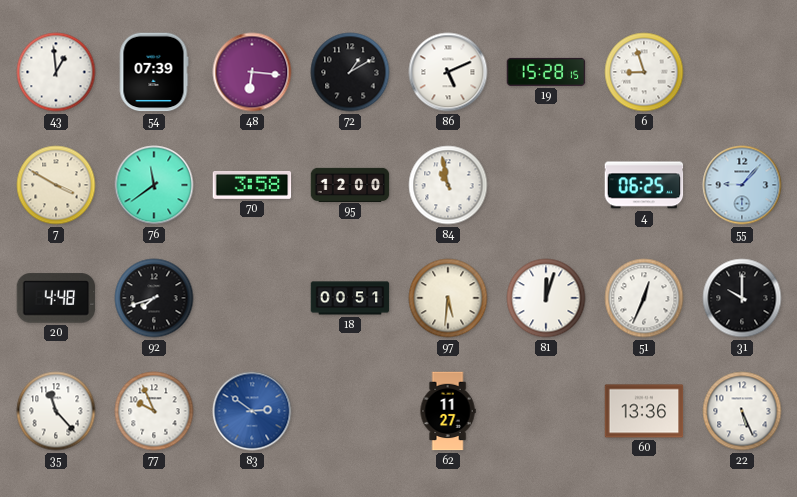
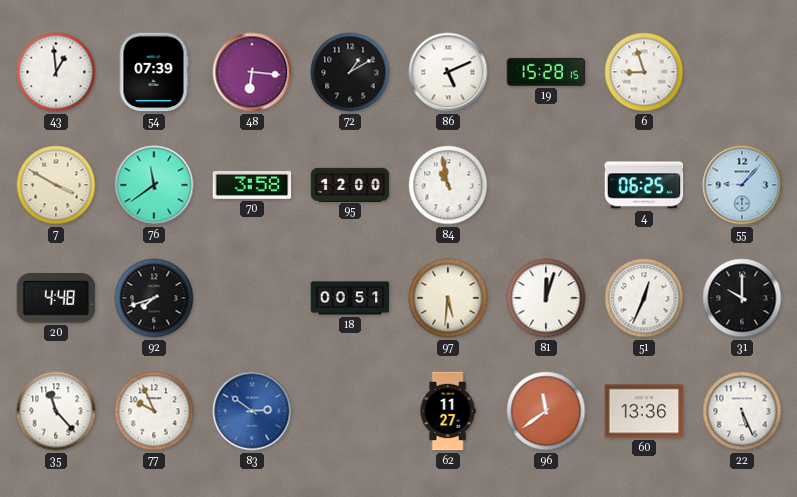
96: none -> 11:39 (546, 411)
